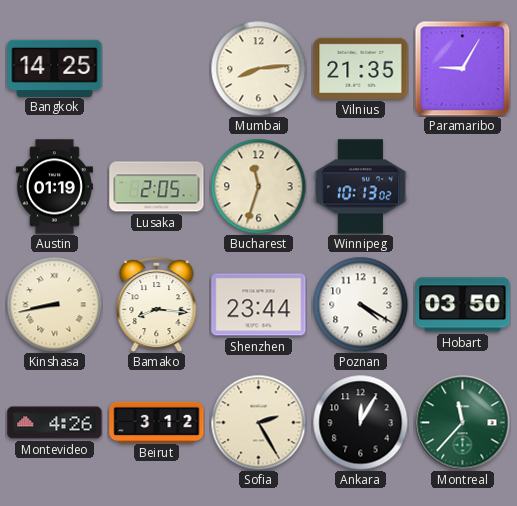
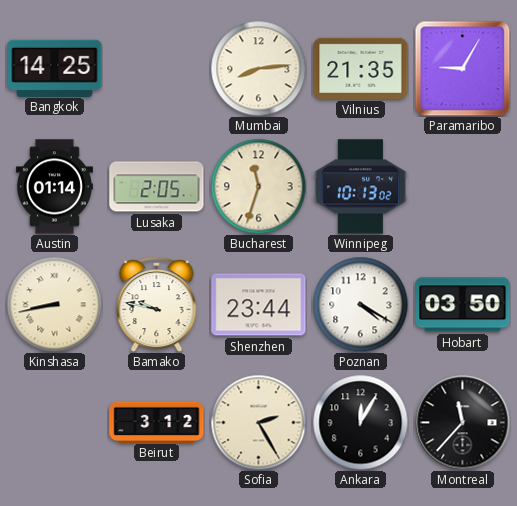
Austin: 01:19 -> 01:14 (54, 187)
Bamako: 8:16 -> 9:47 (157, 305)
Montevideo: 4:26 -> none (55, 423)
Montreal dial: green -> black (462, 422)
